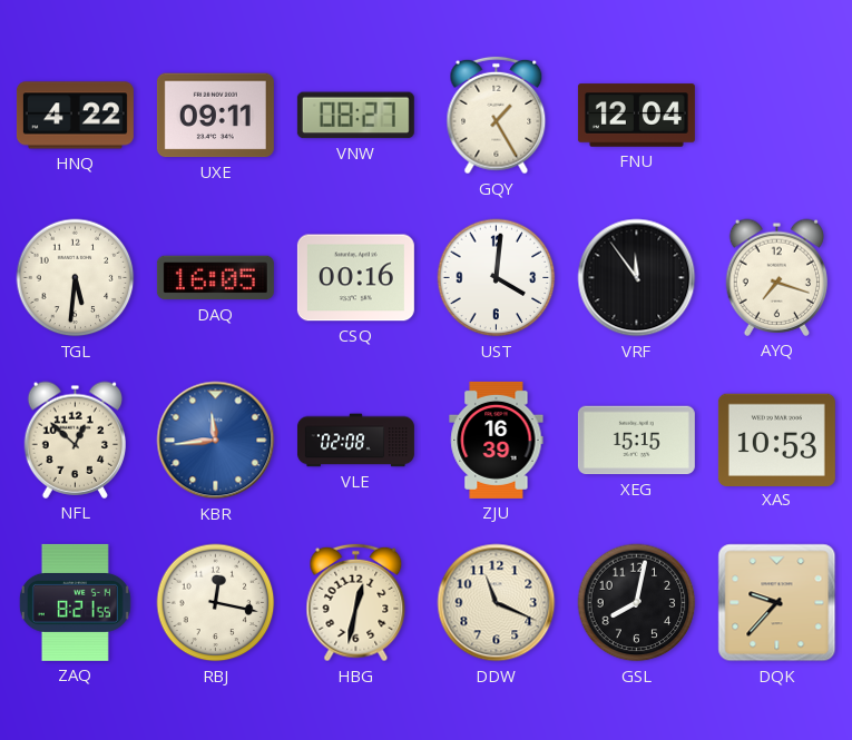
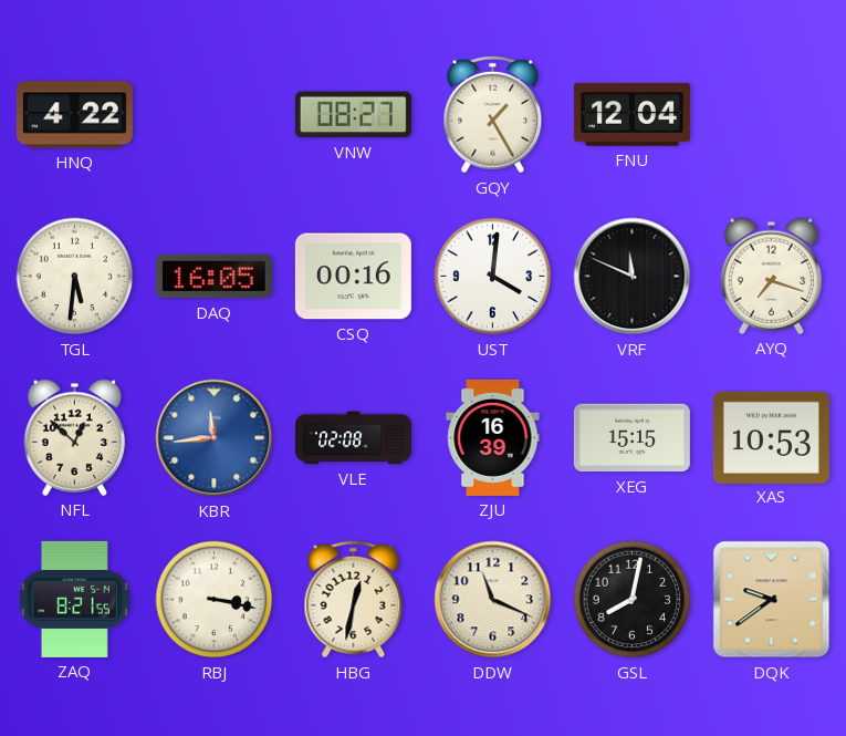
UXE: 09:11 -> none (215, 116)
VRF: 11:54 -> 11:49 (633, 277)
RBJ: 12:17 -> 3:17 (215, 600)
DQK: 9:37 -> 9:39 (772, 600)
